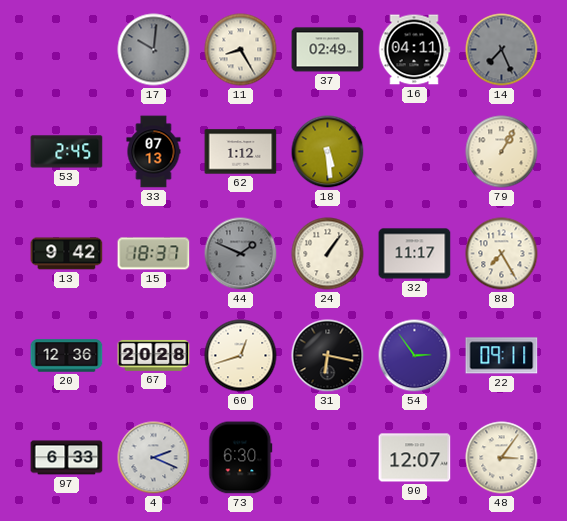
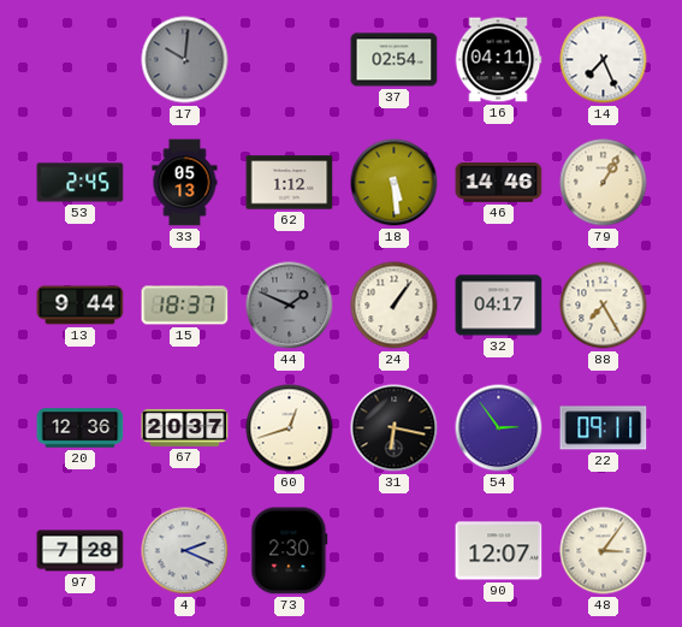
11: 8:25 -> none (241, 50)
37: 02:49 -> 02:54 (395, 60)
14 dial: grey -> white (604, 60)
33: 07:13 -> 05:13 (185, 183)
46: none -> 14:46 (499, 183)
13: 9:42 -> 9:44 (81, 306)
32: 11:17 -> 04:17 (499, 306)
67: 20:28 -> 20:37 (185, 427)
97: 6:33 -> 7:28 (81, 551)
73: 6:30 -> 2:30 (290, 551)
